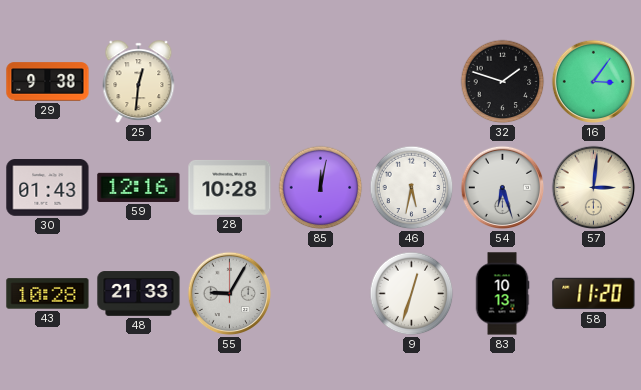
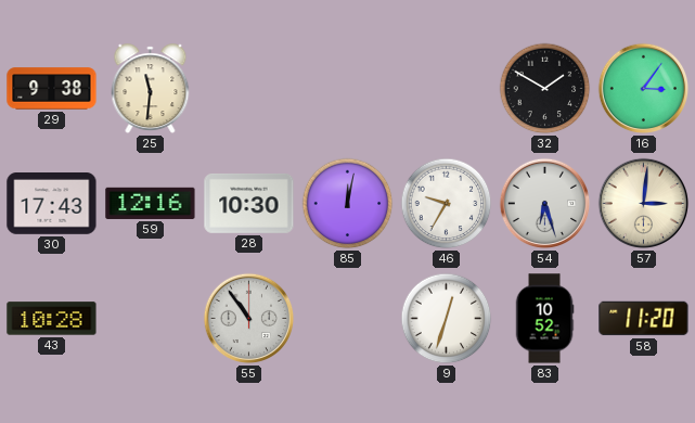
25: 12:31 -> 11:31 (151, 89)
32: 1:48 -> 1:50 (545, 89)
30: 01:43 -> 17:43 (52, 204)
28: 10:28 -> 10:30 (249, 204)
46: 5:32 -> 9:35 (447, 204)
48: 21:33 -> none (139, 294)
55: 9:05 -> 10:54 (249, 319)
83: 10:13 -> 10:52 (544, 319)
